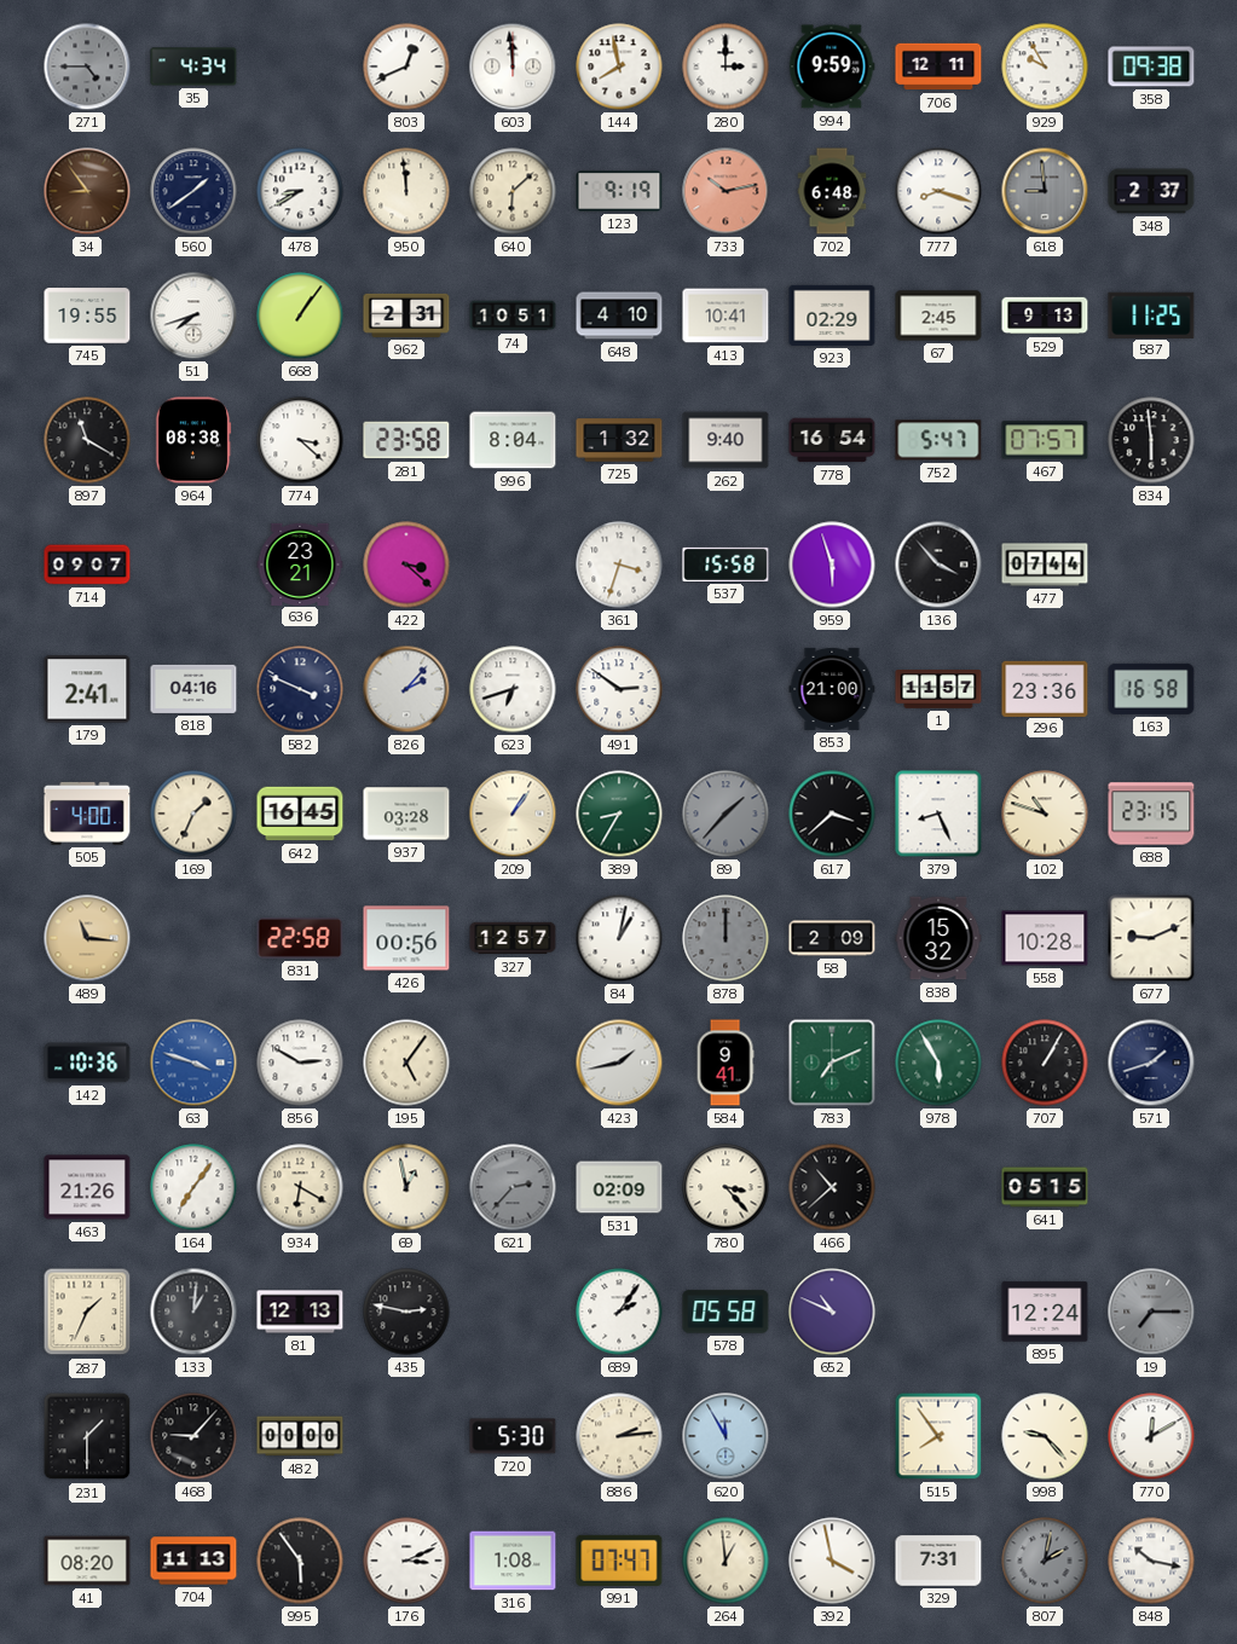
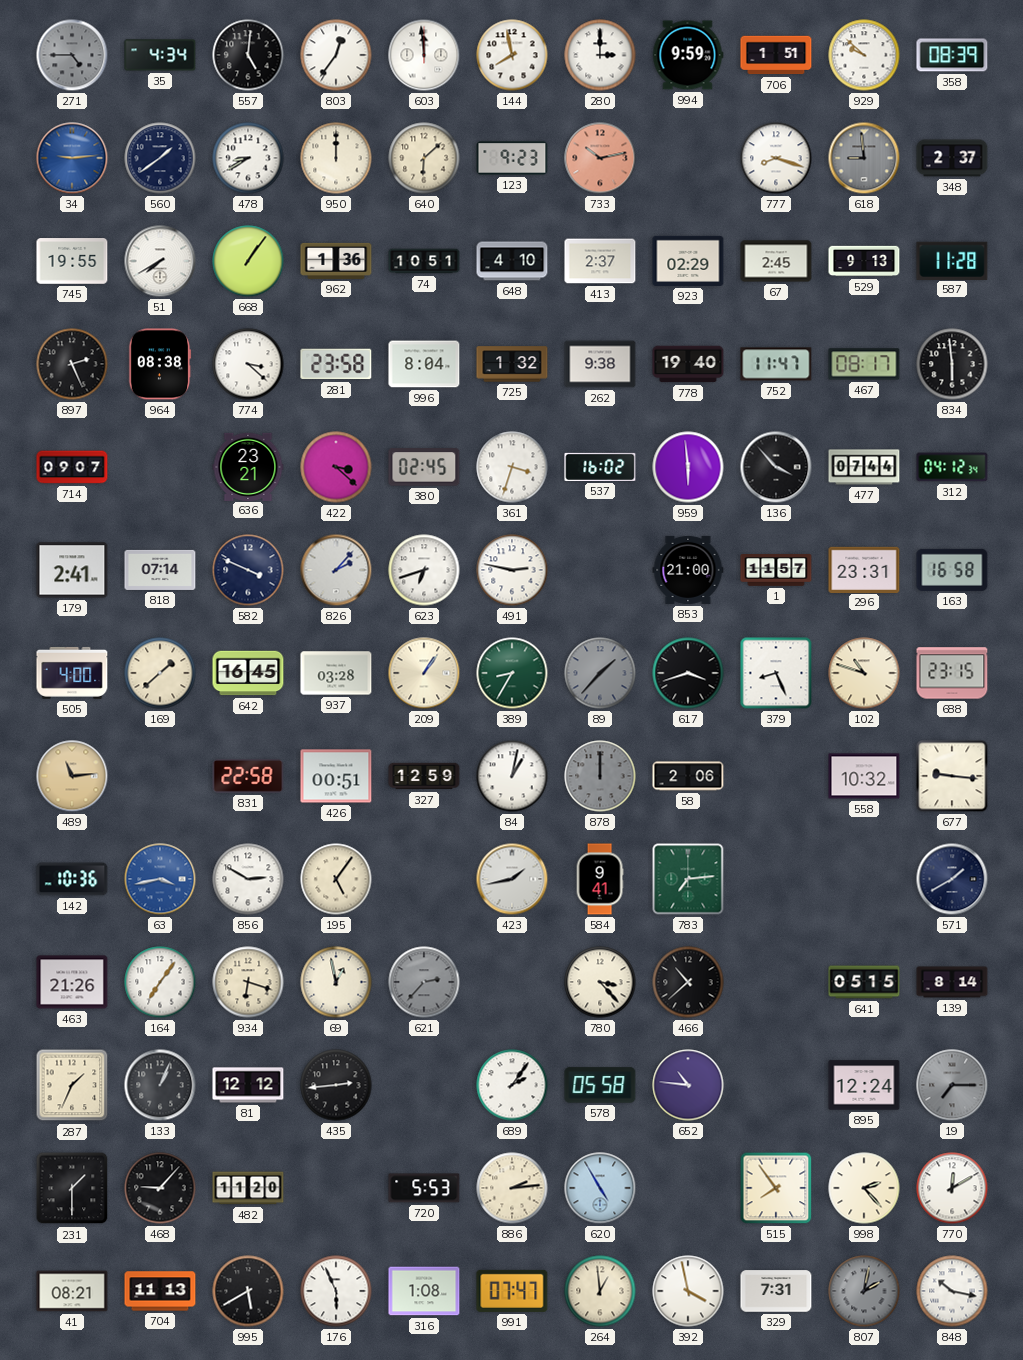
557: none -> 5:01 (248, 55)
803: 12:41 -> 12:36 (336, 55)
706: 12:11 -> 1:51 (776, 55)
929: 9:55 -> 9:52 (864, 55)
358: 09:38 -> 08:39 (952, 55)
34: 8:54 -> 9:14 (72, 158)
34 dial: brown -> blue (72, 158)
950: 11:59 -> 12:00 (336, 158)
123: 9:19 -> 9:23 (512, 158)
702: 6:48 -> none (832, 191)
51: 7:42 -> 7:40 (160, 261)
962: 2:31 -> 1:36 (336, 261)
413: 10:41 -> 2:37 (600, 261)
587: 11:25 -> 11:28 (952, 260)
897: 11:20 -> 2:26 (72, 364)
262: 9:40 -> 9:38 (600, 364)
778: 16:54 -> 19:40 (688, 364)
752: 5:47 -> 11:47 (776, 364)
467: 07:57 -> 08:17 (864, 364)
380: none -> 02:45 (424, 467)
537: 15:58 -> 16:02 (600, 467)
959: 5:57 -> 5:59 (688, 467)
312: none -> 04:12 (952, 467)
818: 04:16 -> 07:14 (160, 570)
491: 2:51 -> 2:47 (512, 570)
296: 23:36 -> 23:31 (864, 569)
169: 1:34 -> 1:38 (160, 673)
617: 3:38 -> 3:42 (688, 673)
489: 11:16 -> 11:14 (72, 776)
426: 00:56 -> 00:51 (336, 776)
327: 12:57 -> 12:59 (424, 776)
58: 2:09 -> 2:06 (688, 776)
838: 15:32 -> none (938, 938)
558: 10:28 -> 10:32 (864, 776)
677: 9:11 -> 9:16 (952, 776)
63: 3:48 -> 3:43 (160, 879)
783: 7:11 -> 7:14 (688, 879)
978: 5:55 -> none (938, 1063)
707: 1:05 -> none (1045, 1063)
571: 1:42 -> 1:40 (952, 879)
934: 6:20 -> 6:18 (248, 982)
531: 02:09 -> none (619, 1187)
139: none -> 8:14 (952, 982)
133: 1:01 -> 1:04 (160, 1085)
81: 12:13 -> 12:12 (248, 1085)
435: 2:47 -> 2:44 (336, 1085)
652: 10:49 -> 10:46 (688, 1085)
482: 00:00 -> 11:20 (248, 1188)
720: 5:30 -> 5:53 (424, 1188)
620: 11:55 -> 4:55 (600, 1188)
998: 9:23 -> 2:23 (864, 1188)
41: 08:20 -> 08:21 (72, 1291)
995: 5:54 -> 5:40 (248, 1291)
176: 3:11 -> 5:56 (336, 1291)
